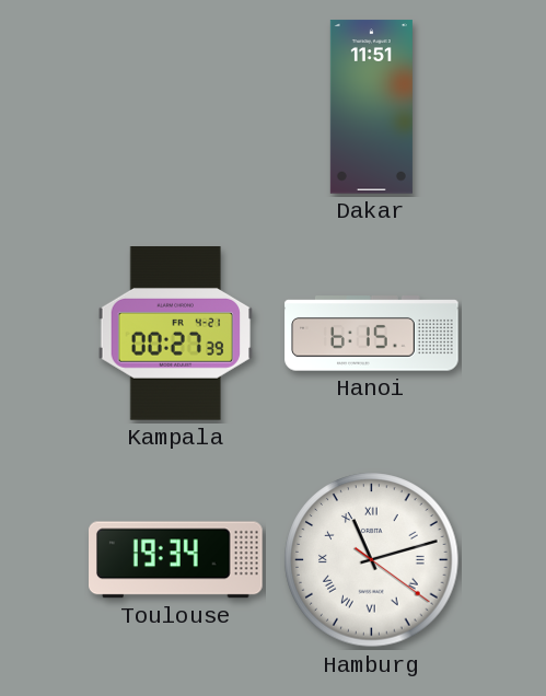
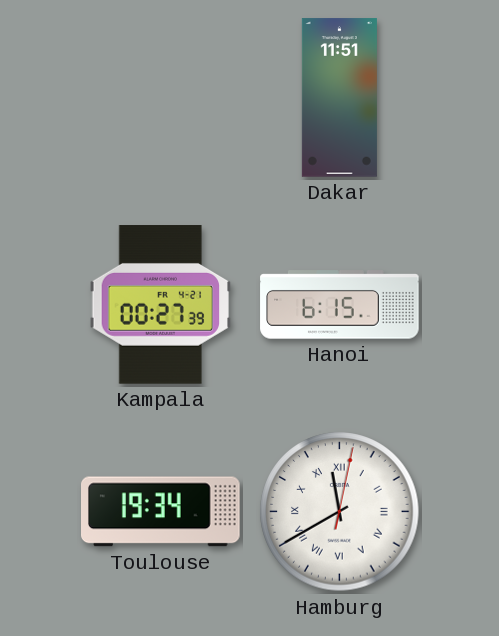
Hamburg: 11:12 -> 11:40 (340, 512)
